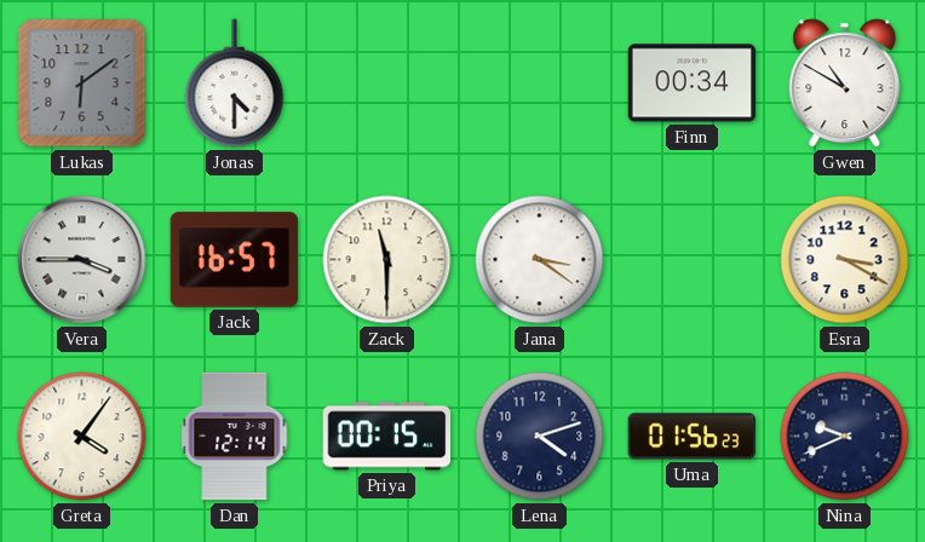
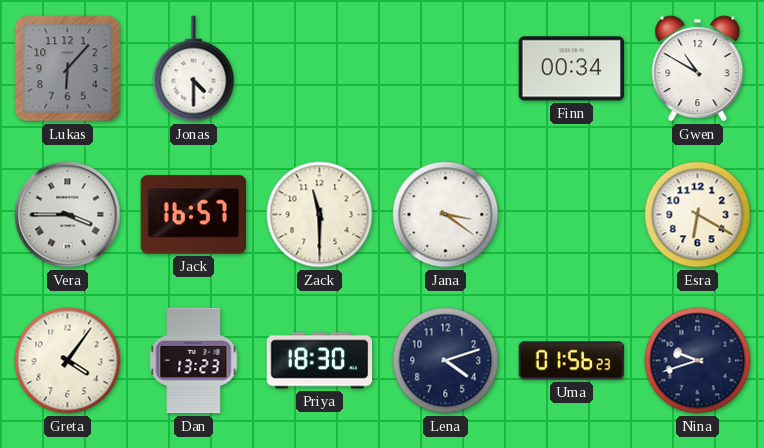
Lukas: 6:09 -> 6:07 (68, 69)
Esra: 3:20 -> 6:20 (698, 215)
Dan: 12:14 -> 13:23 (194, 361)
Priya: 00:15 -> 18:30 (320, 361)
Nina: 9:41 -> 9:42 (698, 361)
